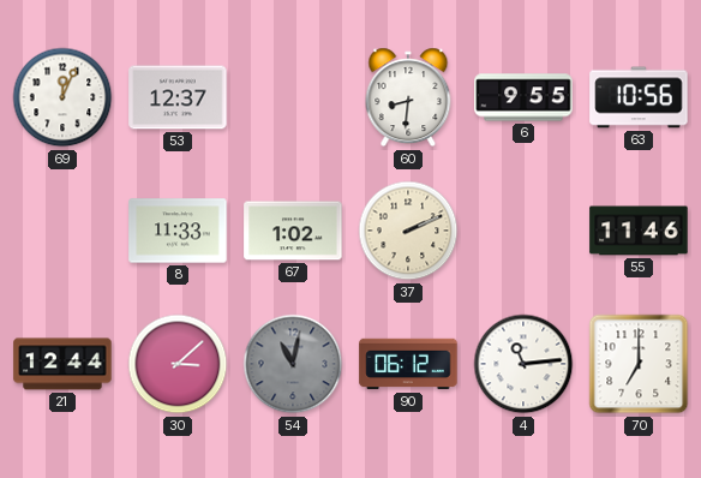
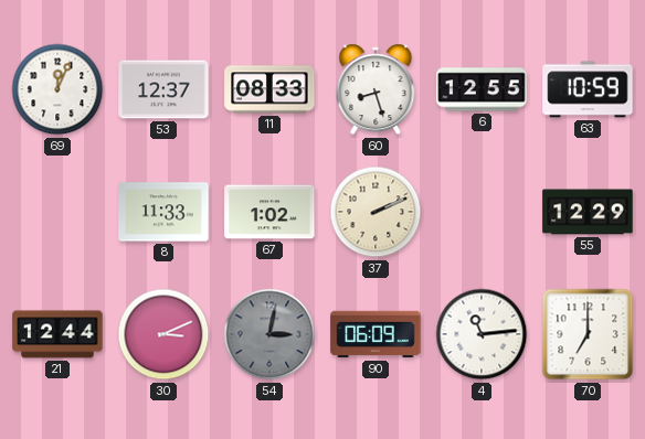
11: none -> 08:33 (269, 89)
60: 8:31 -> 8:27 (376, 89)
6: 9:55 -> 12:55 (482, 89)
63: 10:56 -> 10:59 (588, 89)
55: 11:46 -> 12:29 (588, 212)
30: 3:08 -> 3:11 (163, 334)
54: 11:02 -> 3:02 (269, 334)
90: 06:12 -> 06:09 (376, 334)
